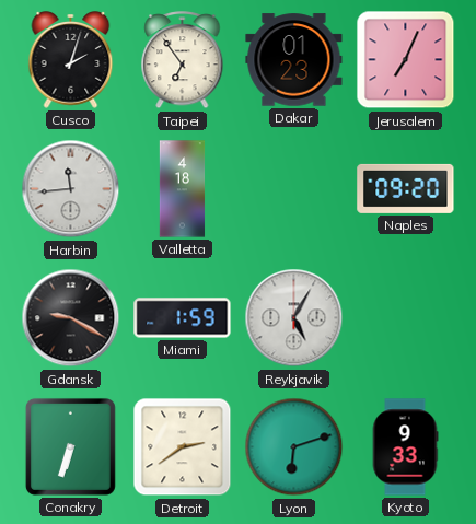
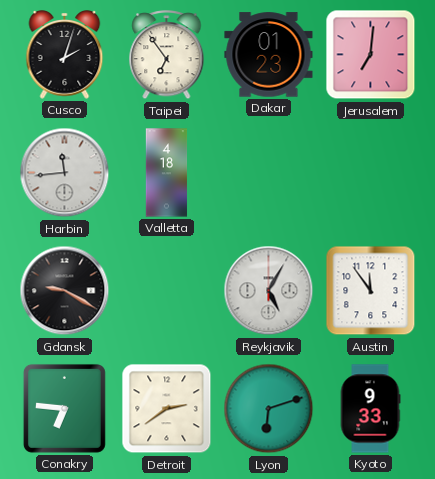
Jerusalem: 7:04 -> 7:01 (371, 55)
Naples: 09:20 -> none (406, 188)
Miami: 1:59 -> none (183, 318)
Austin: none -> 11:54 (371, 291)
Conakry: 6:33 -> 6:46 (64, 408)
